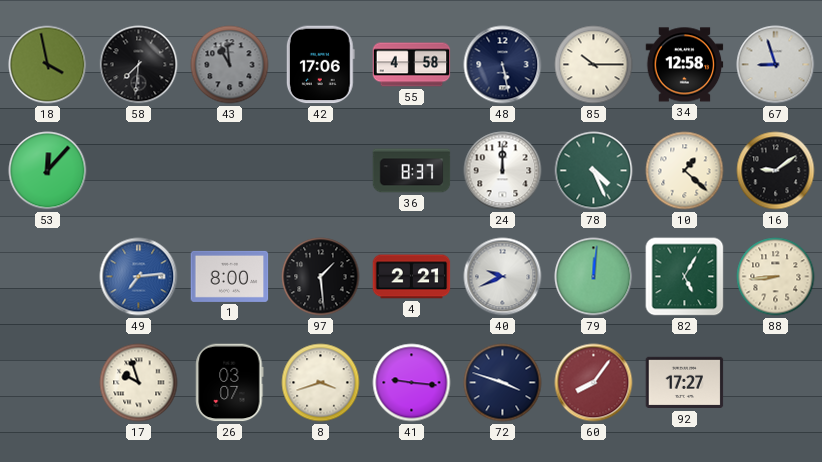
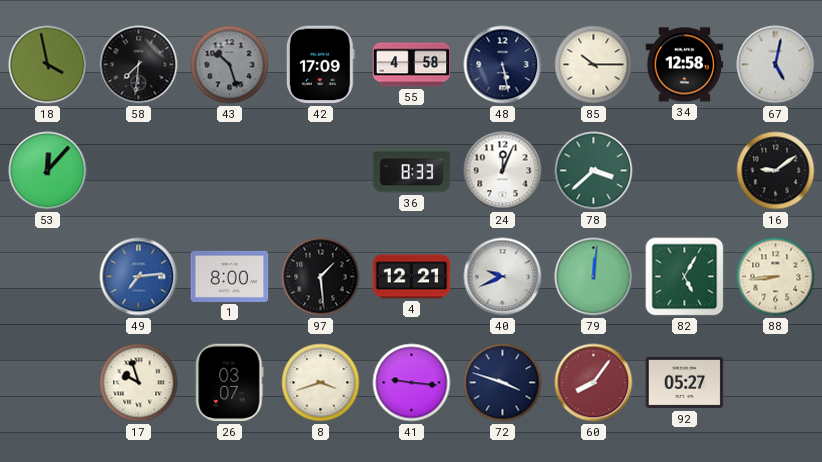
43: 10:59 -> 10:27 (230, 65)
42: 17:06 -> 17:09 (320, 65)
67: 8:57 -> 5:02 (776, 65)
36: 8:37 -> 8:33 (412, 171)
24: 12:00 -> 12:04 (503, 171)
78: 4:26 -> 3:38 (594, 171)
10: 1:22 -> none (685, 171)
4: 2:21 -> 12:21 (412, 277)
92: 17:27 -> 05:27 (685, 383)
